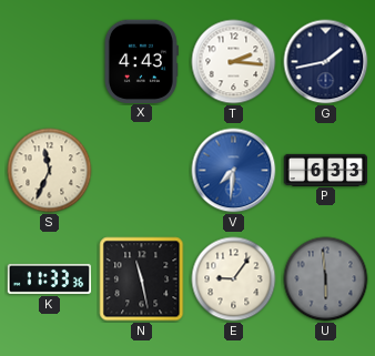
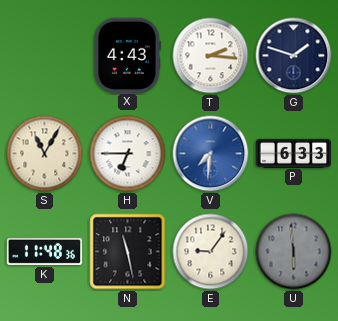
G: 1:43 -> 1:48 (294, 56)
S: 11:34 -> 11:05 (45, 154)
H: none -> 6:45 (128, 154)
K: 11:33 -> 11:48 (45, 251)
